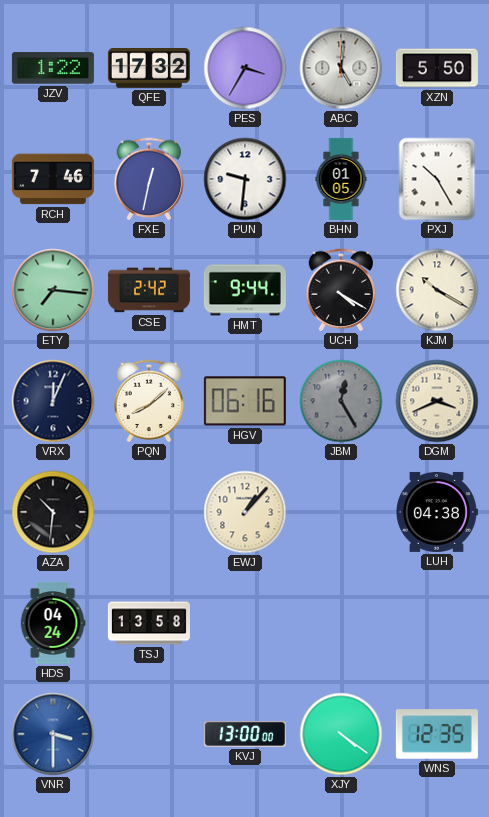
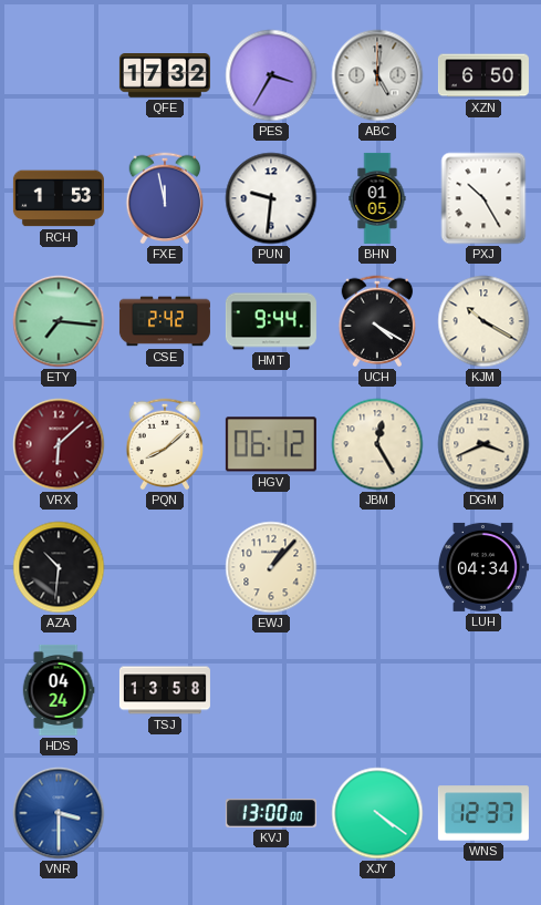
JZV: 1:22 -> none (53, 68)
XZN: 5:50 -> 6:50 (483, 75)
RCH: 7:46 -> 1:53 (59, 198)
FXE: 12:32 -> 11:58 (165, 198)
VRX: 12:04 -> 6:08 (59, 444)
VRX dial: navy -> burgundy (59, 444)
HGV: 06:16 -> 06:12 (271, 444)
JBM dial: grey -> cream (377, 444)
LUH: 04:38 -> 04:34 (482, 567)
WNS: 12:35 -> 12:37 (483, 813)
